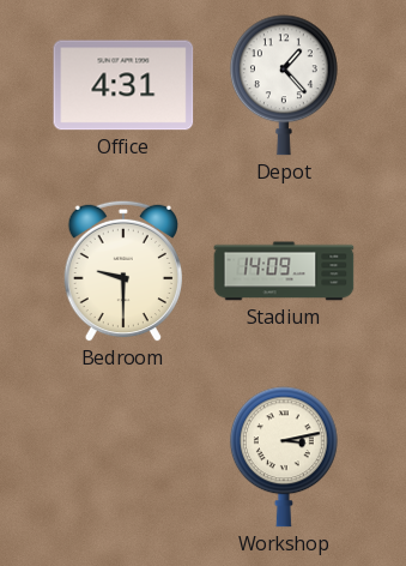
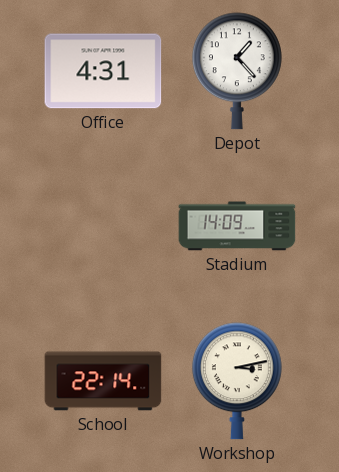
Bedroom: 9:30 -> none (122, 271)
School: none -> 22:14 (103, 381)
